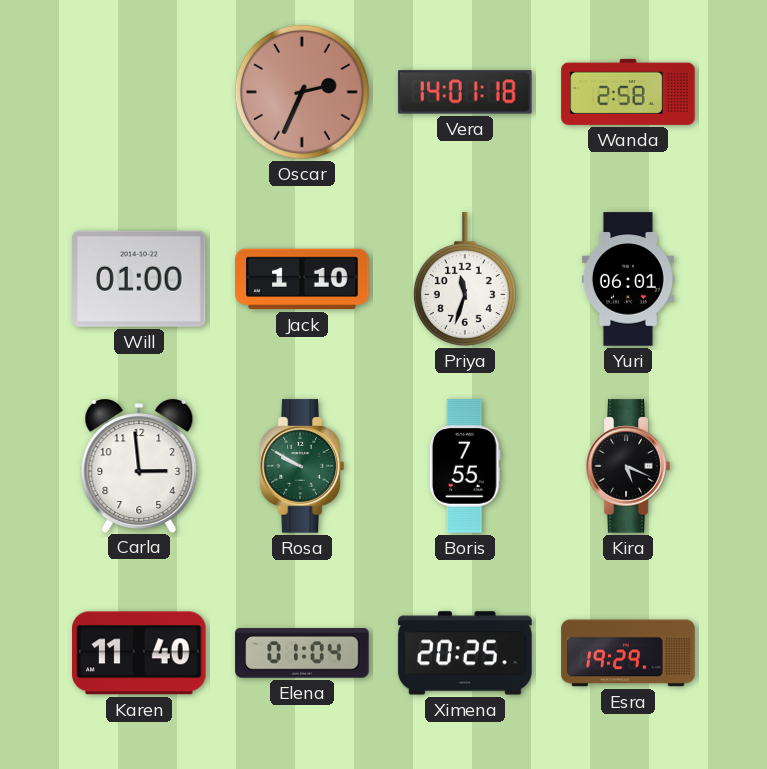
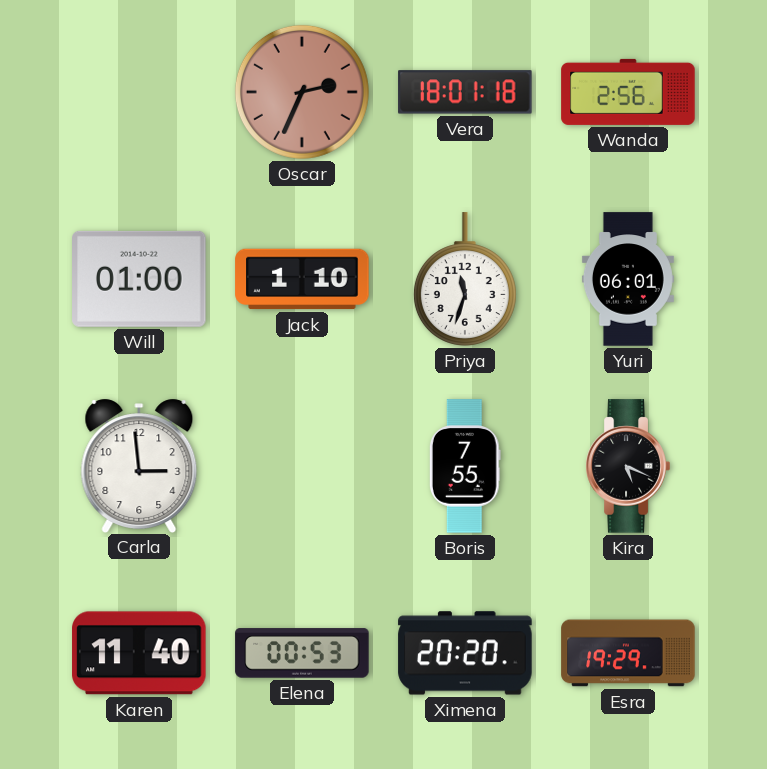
Vera: 14:01 -> 18:01 (465, 92)
Wanda: 2:58 -> 2:56 (628, 92)
Rosa: 9:50 -> none (302, 466)
Elena: 01:04 -> 00:53 (302, 653)
Ximena: 20:25 -> 20:20 (465, 653)
